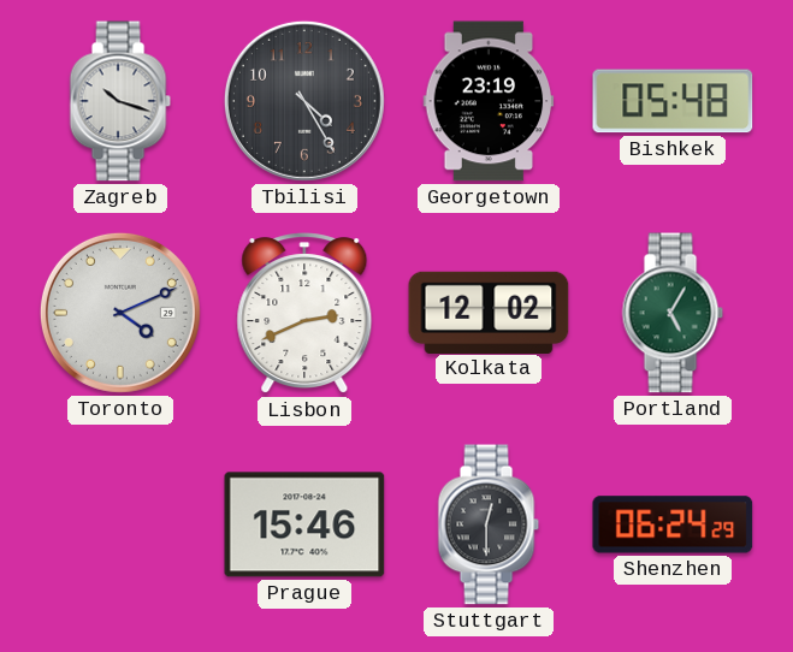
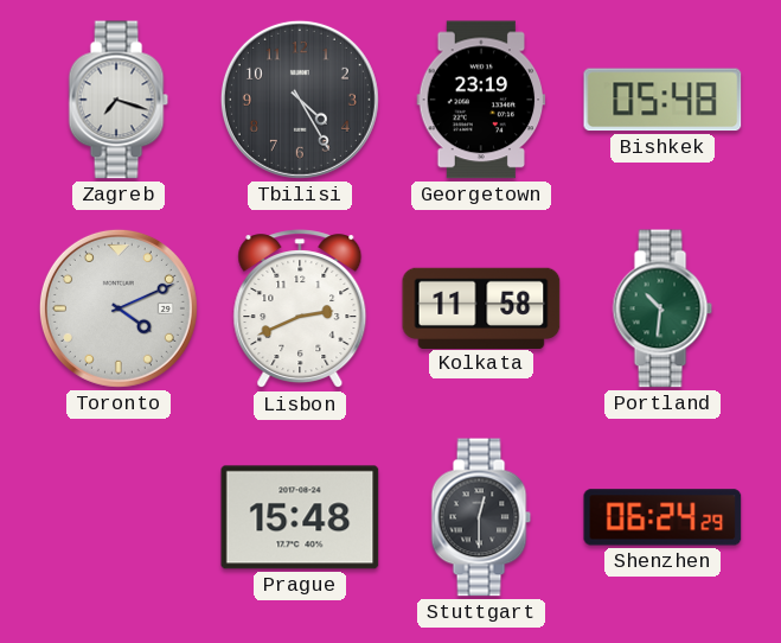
Zagreb: 10:18 -> 7:18 (119, 100)
Kolkata: 12:02 -> 11:58 (481, 307)
Portland: 5:05 -> 10:31 (662, 308)
Prague: 15:46 -> 15:48 (300, 517)
